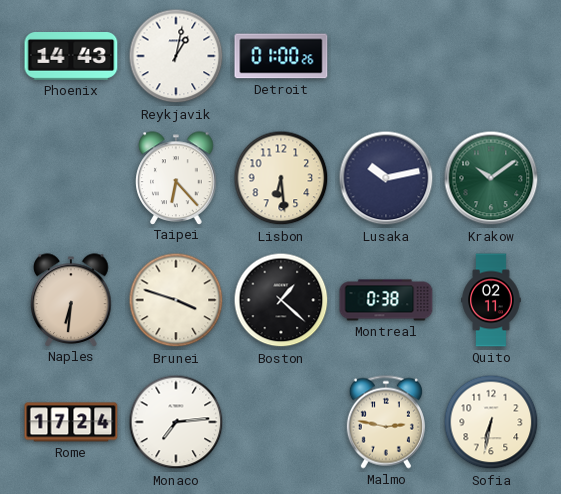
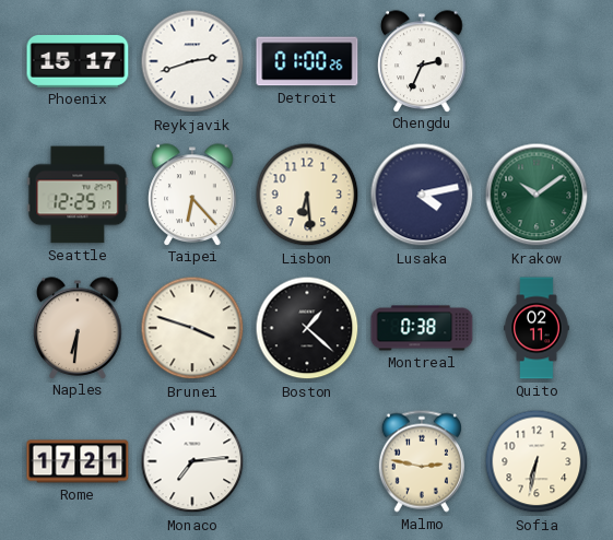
Phoenix: 14:43 -> 15:17 (78, 62)
Reykjavik: 1:02 -> 2:42 (192, 61)
Chengdu: none -> 2:34 (422, 61)
Seattle: none -> 12:25 (78, 195)
Lusaka: 10:13 -> 4:13 (422, 195)
Rome: 17:24 -> 17:21 (78, 461)
